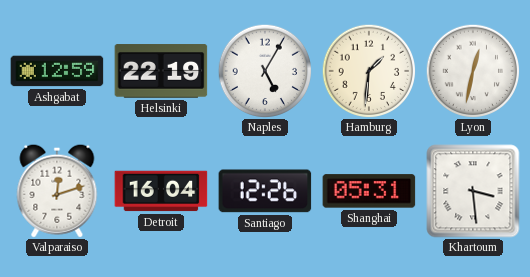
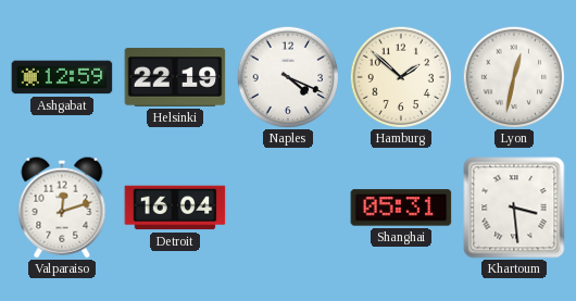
Naples: 5:05 -> 4:19 (288, 77)
Hamburg: 1:31 -> 1:52 (401, 77)
Santiago: 12:26 -> none (265, 191)
